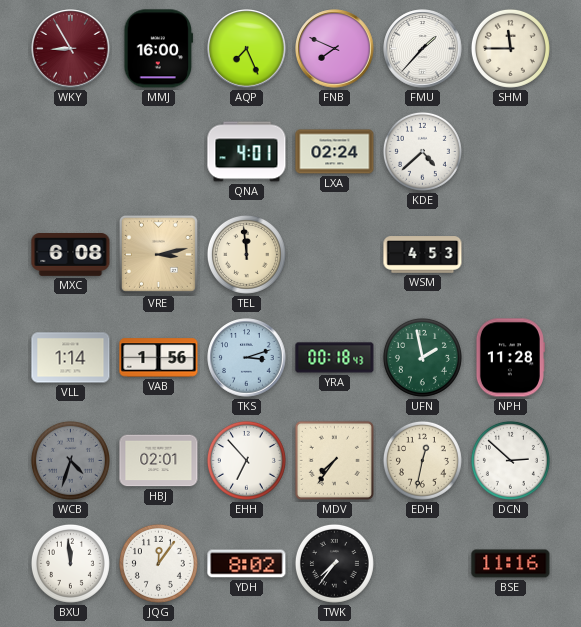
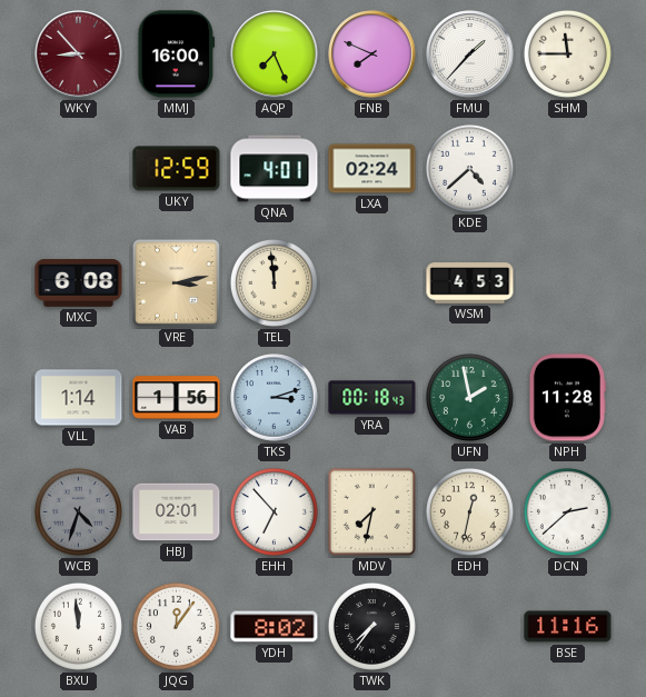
WKY: 8:55 -> 8:53 (79, 54)
UKY: none -> 12:59 (177, 169)
MDV: 7:36 -> 7:32 (371, 511)
DCN: 2:52 -> 2:38 (567, 511)
